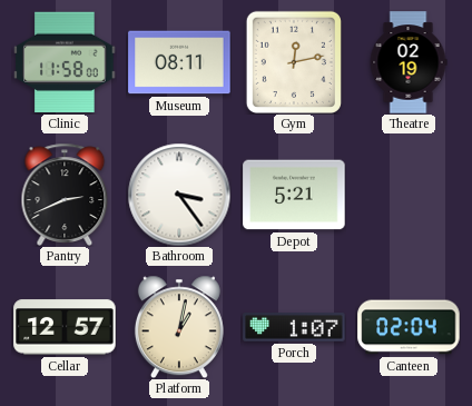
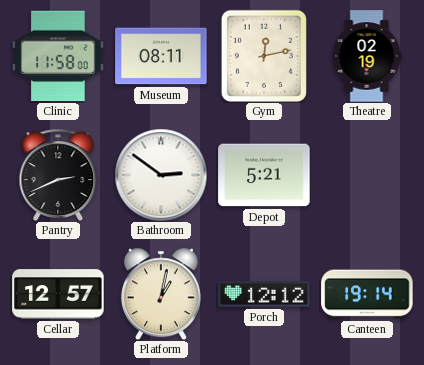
Bathroom: 3:24 -> 2:51 (161, 175)
Porch: 1:07 -> 12:12 (264, 294)
Canteen: 02:04 -> 19:14 (367, 294)
